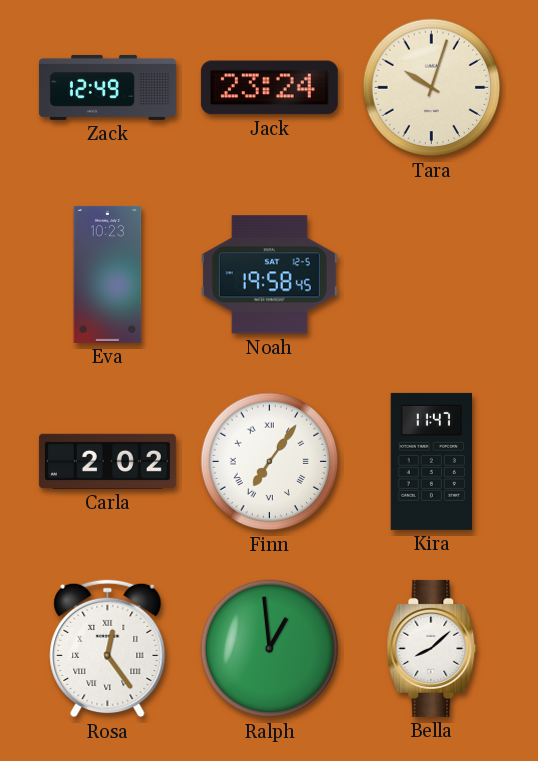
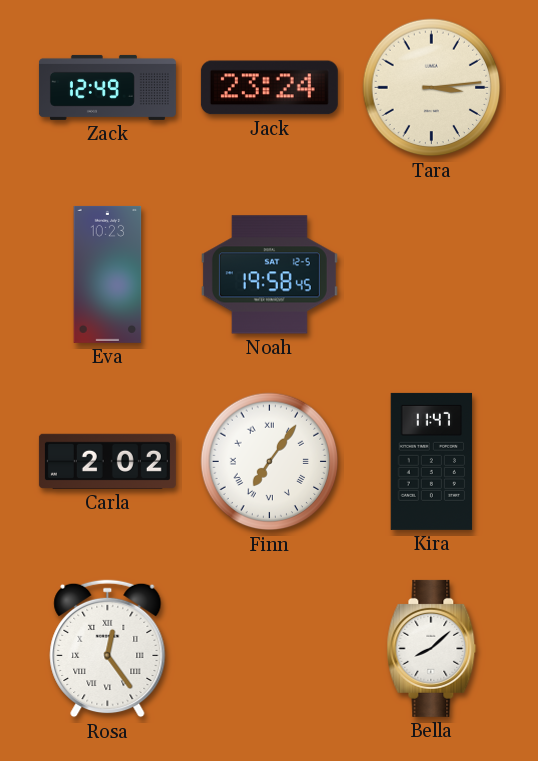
Tara: 10:03 -> 3:14 (432, 88)
Ralph: 12:59 -> none (270, 649)
